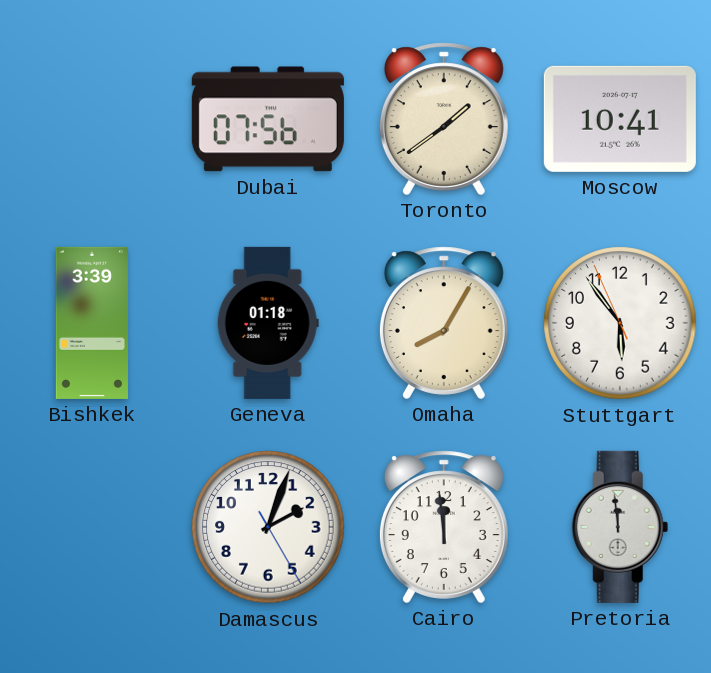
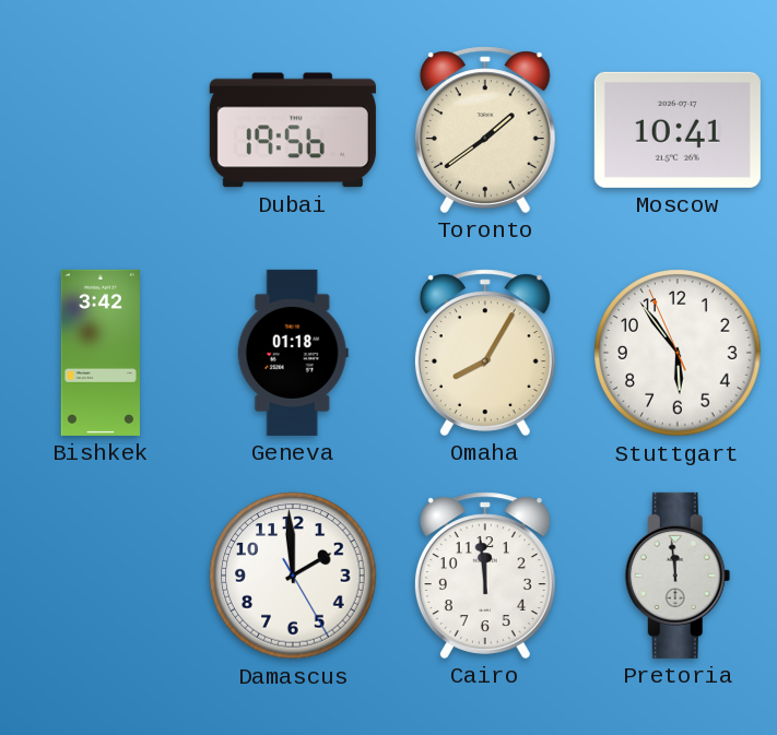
Dubai: 07:56 -> 19:56 (293, 130)
Bishkek: 3:39 -> 3:42 (101, 353)
Damascus: 2:03 -> 1:59 (293, 576)
